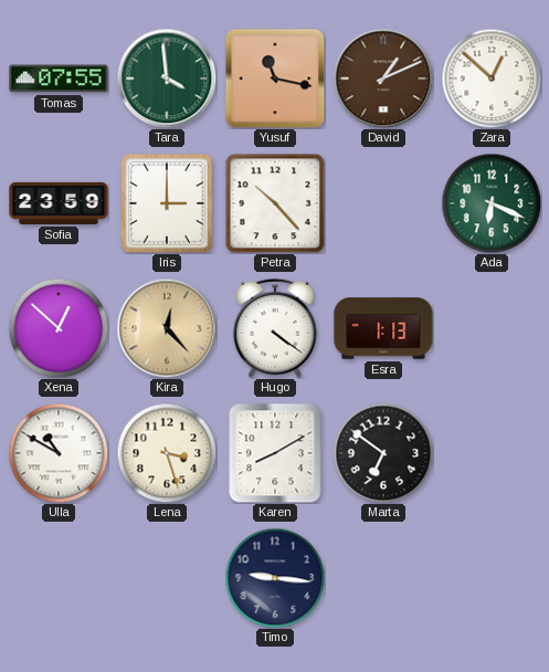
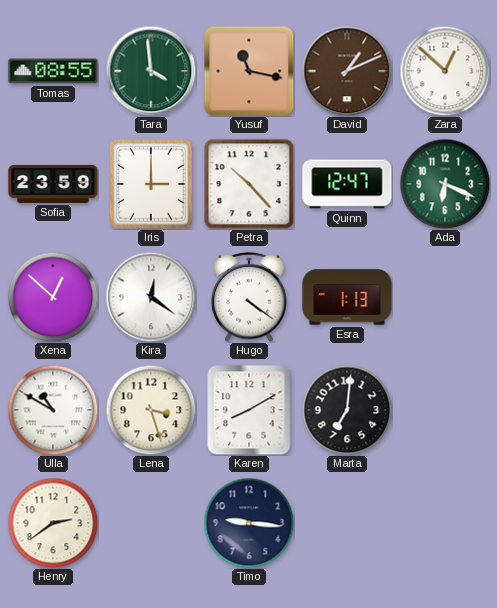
Tomas: 07:55 -> 08:55 (53, 71)
Quinn: none -> 12:47 (347, 184)
Kira: 12:23 -> 12:21 (151, 297)
Kira dial: champagne -> white (151, 297)
Marta: 6:51 -> 7:01 (347, 410)
Henry: none -> 2:39 (53, 523)
